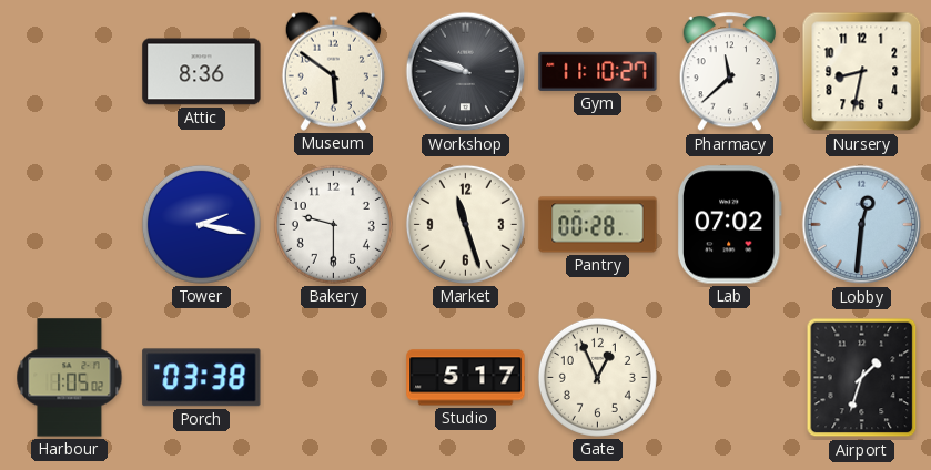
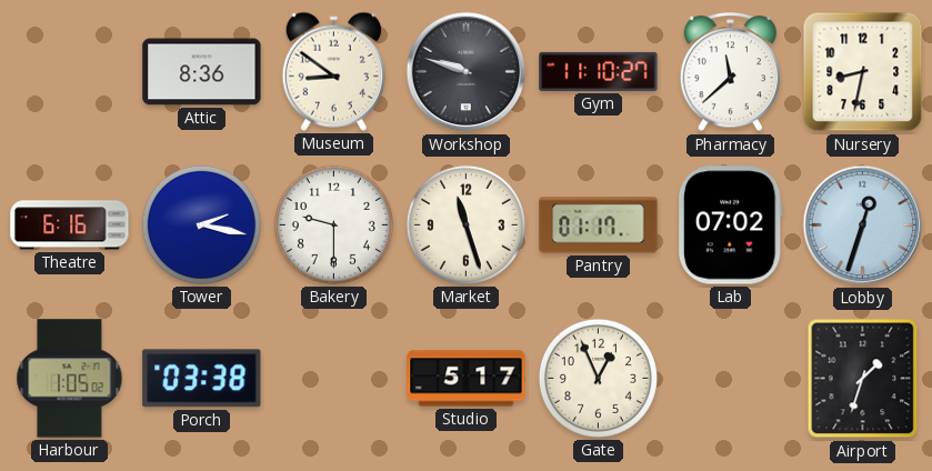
Museum: 5:51 -> 8:51 (333, 71)
Theatre: none -> 6:16 (70, 226)
Pantry: 00:28 -> 01:17 (599, 226)
Lobby: 12:31 -> 12:33 (863, 226)
